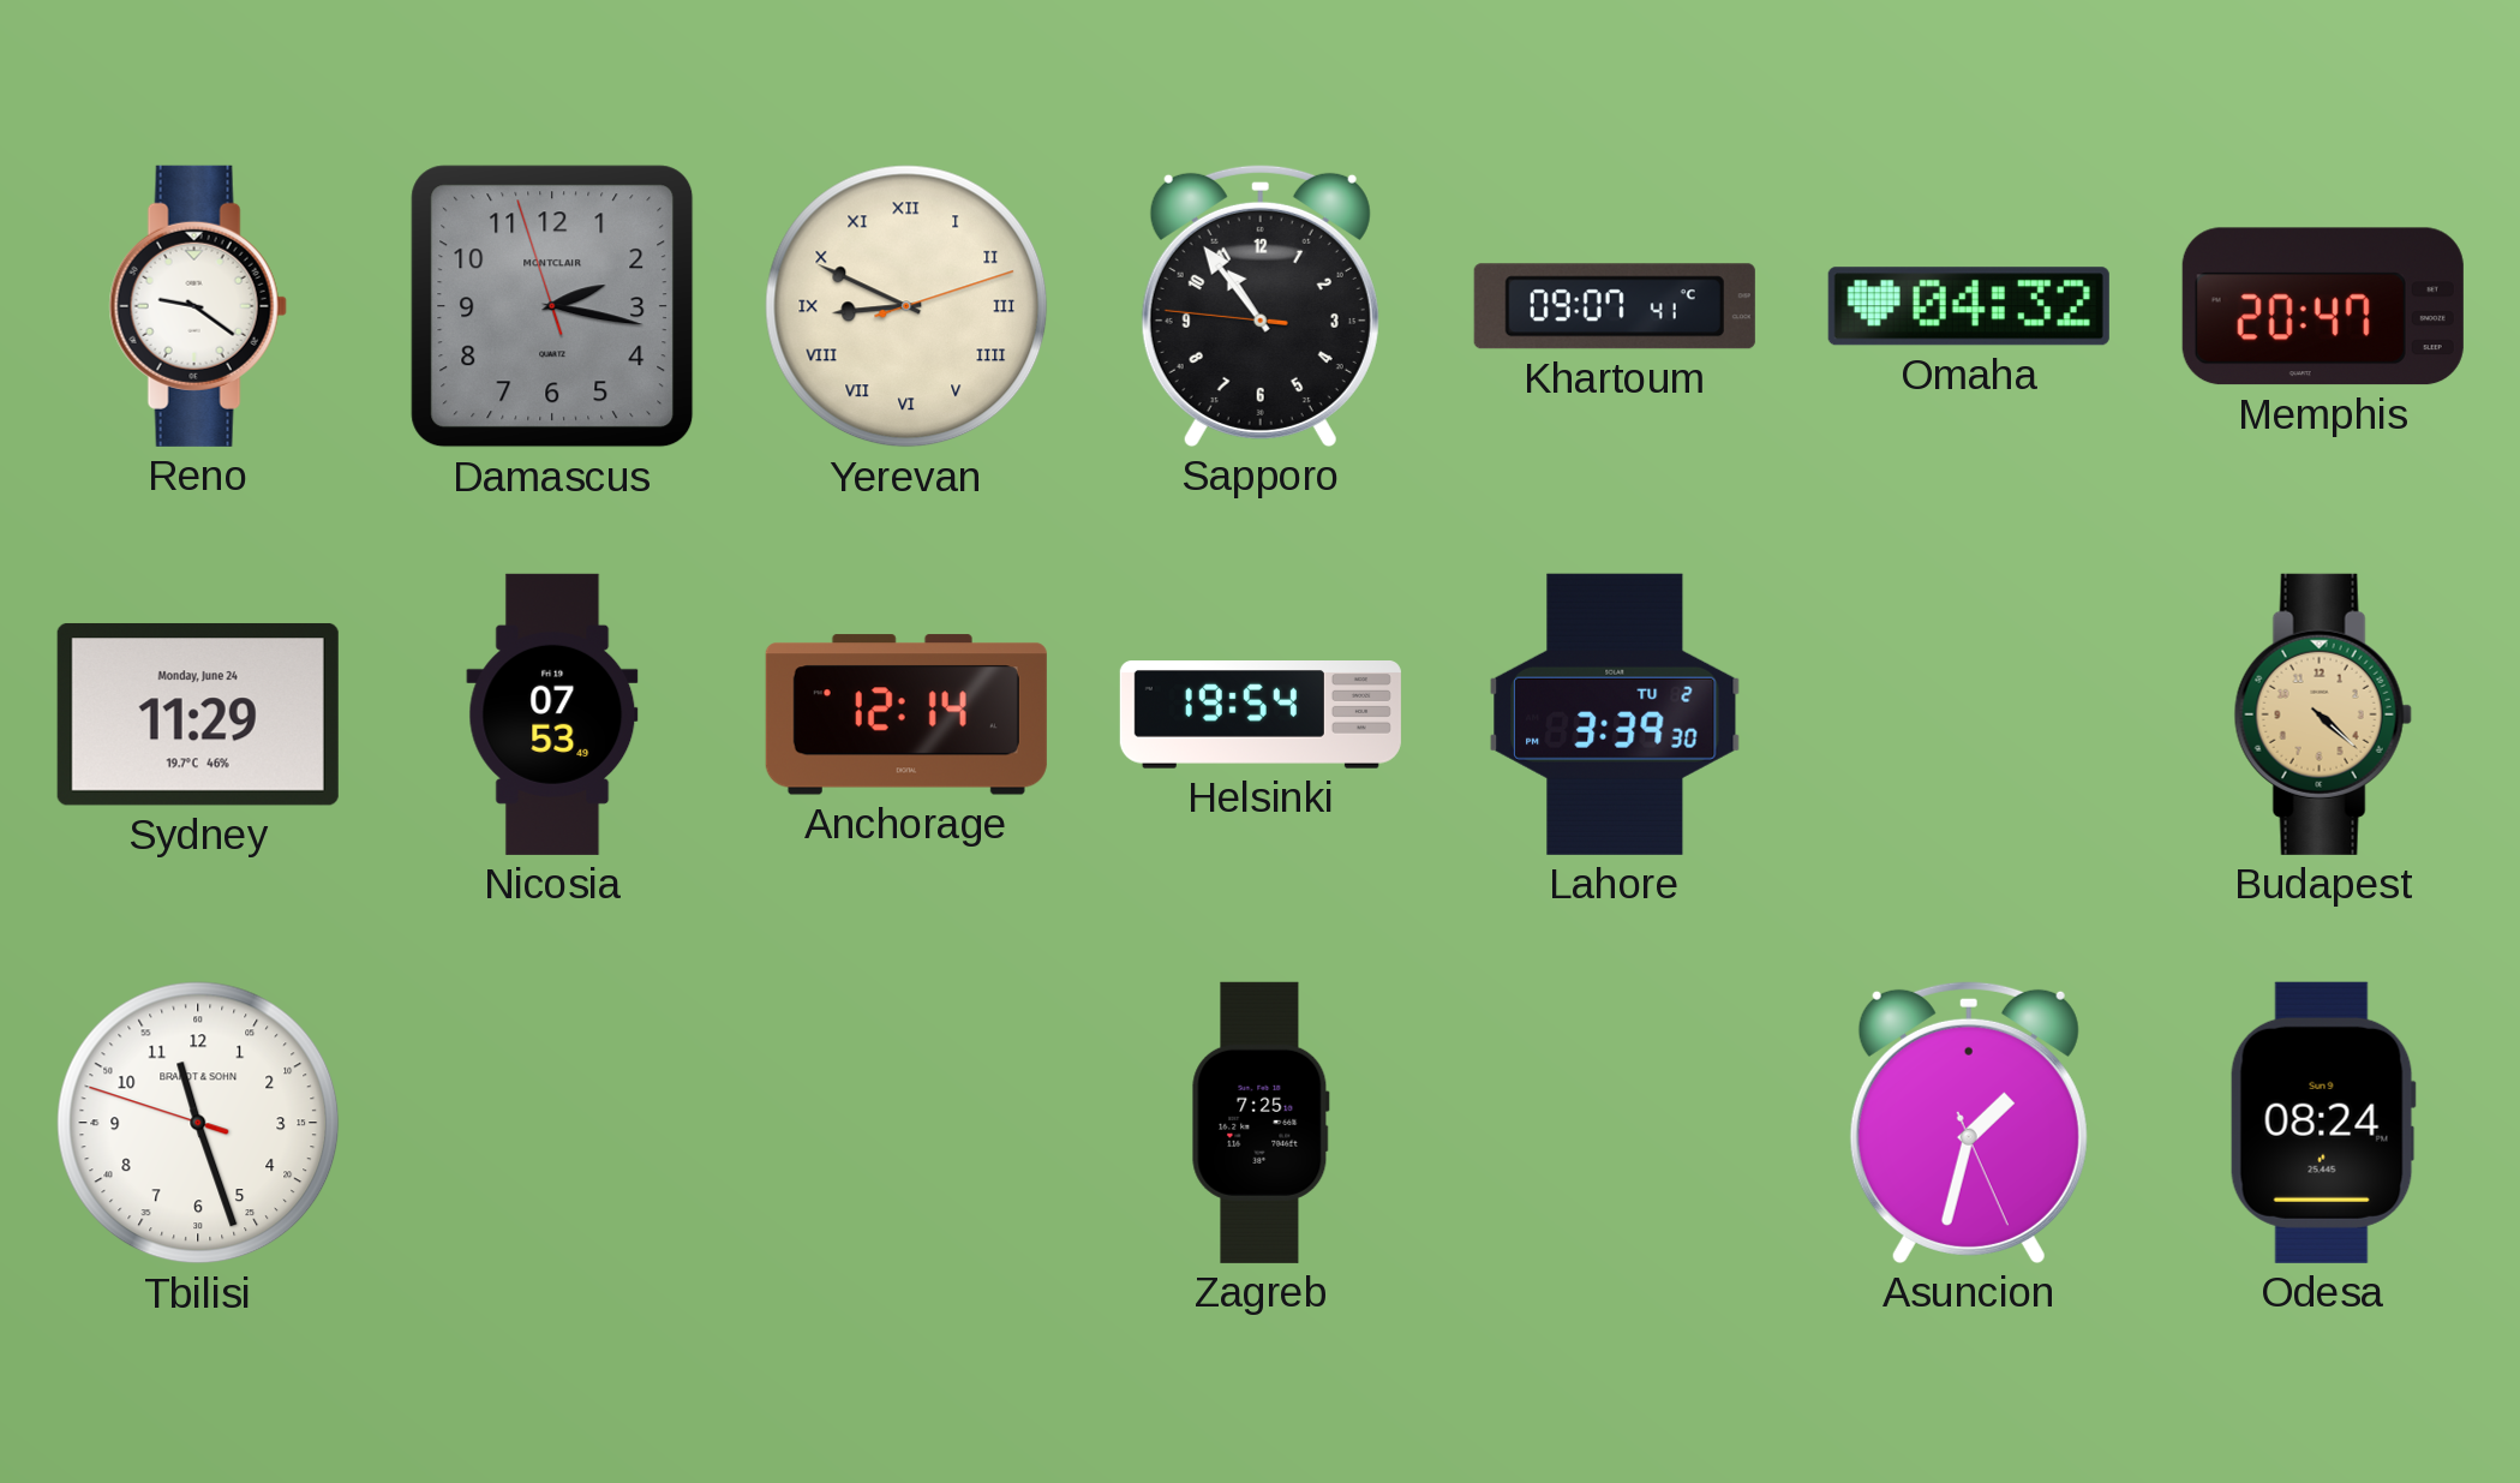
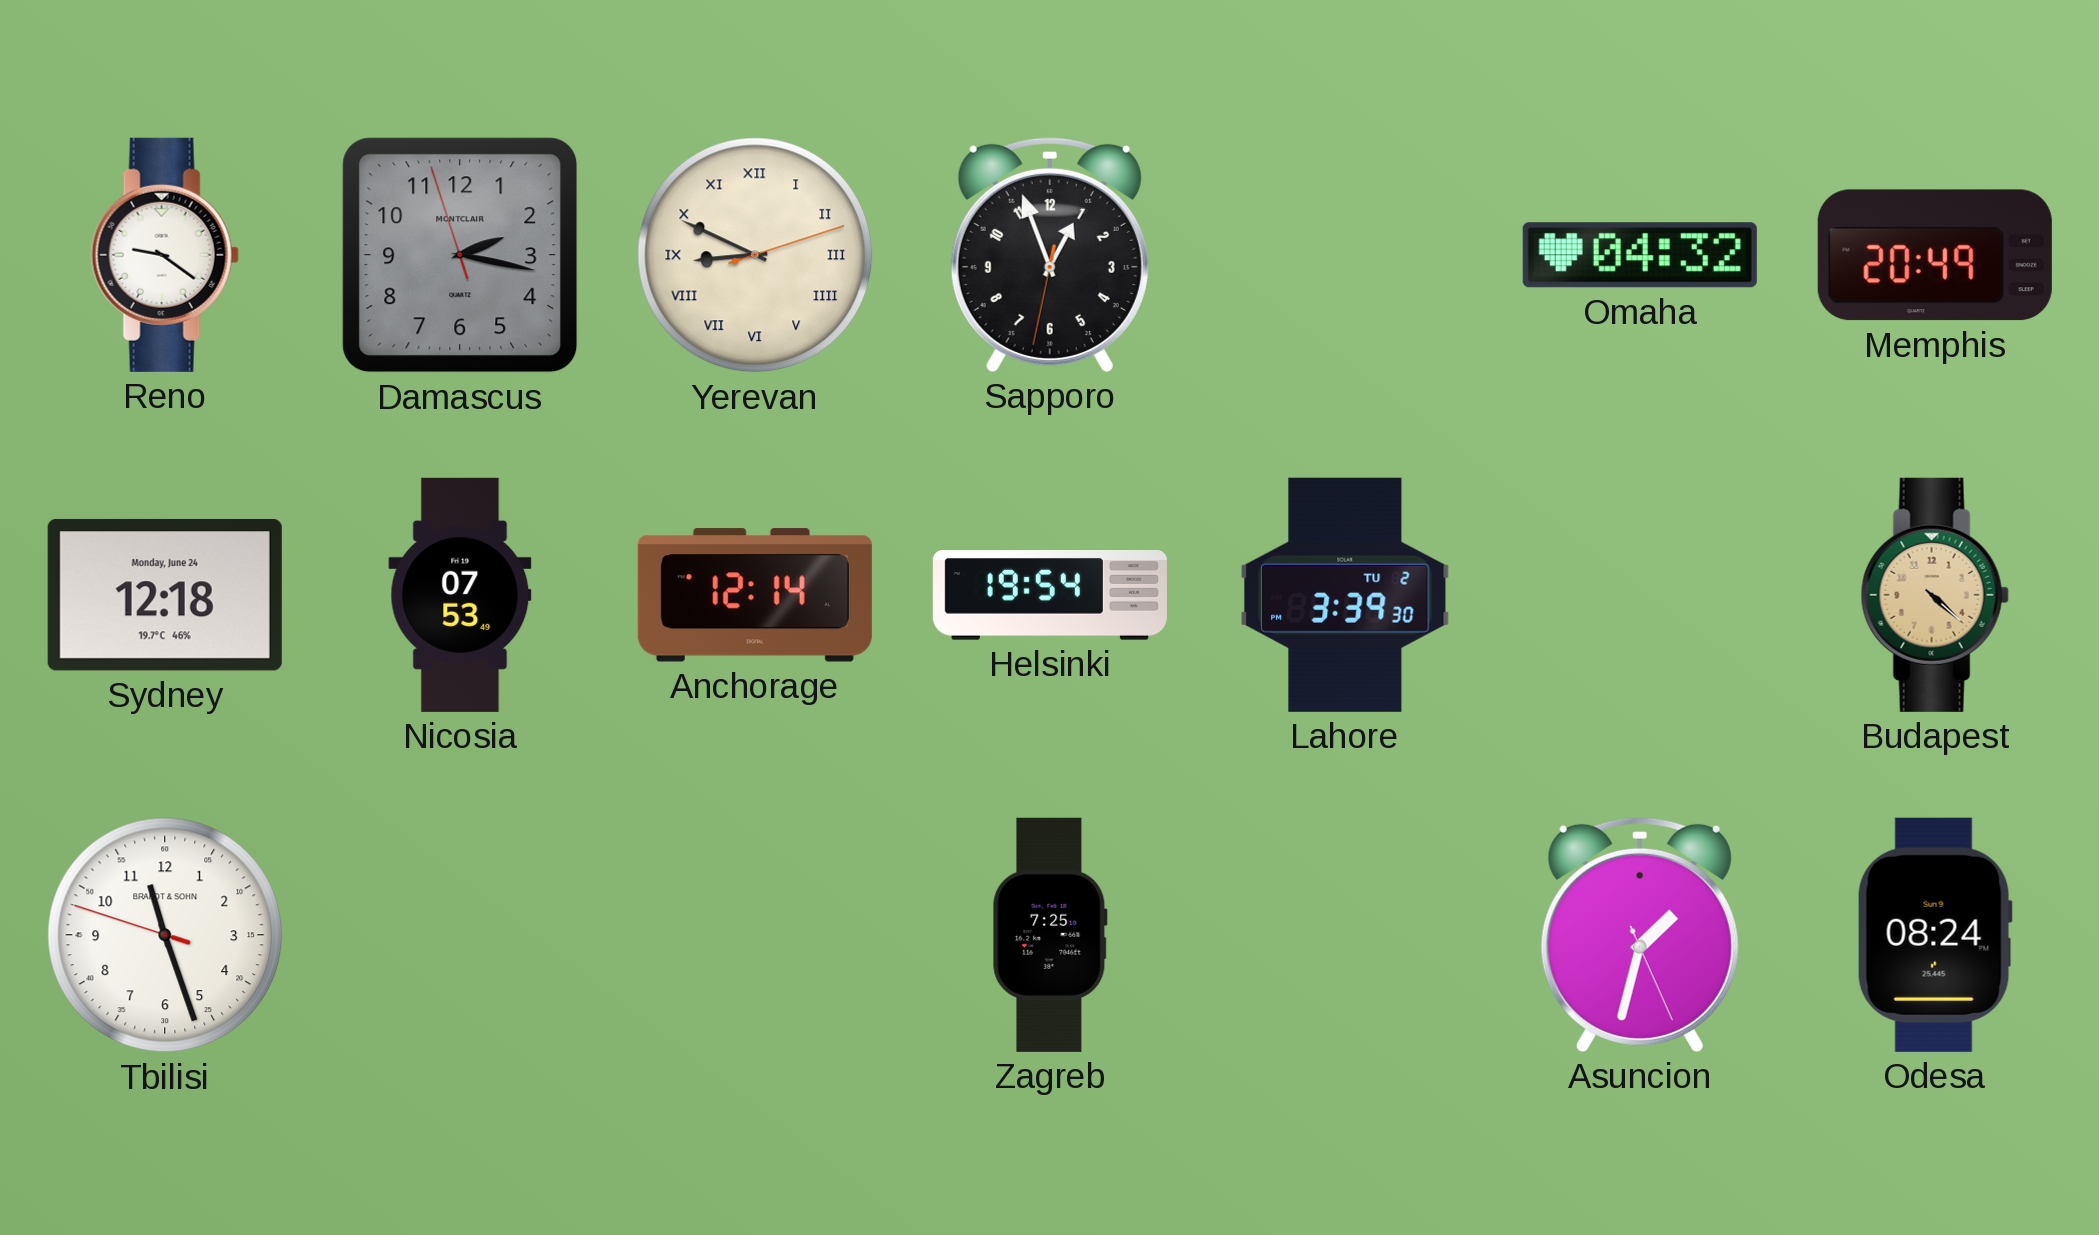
Sapporo: 10:53 -> 12:56 (1050, 254)
Khartoum: 09:07 -> none (1615, 306)
Memphis: 20:47 -> 20:49 (1935, 255)
Sydney: 11:29 -> 12:18 (165, 595)
